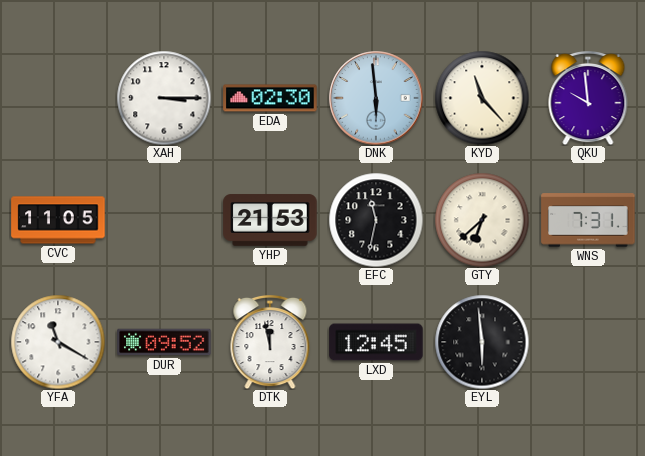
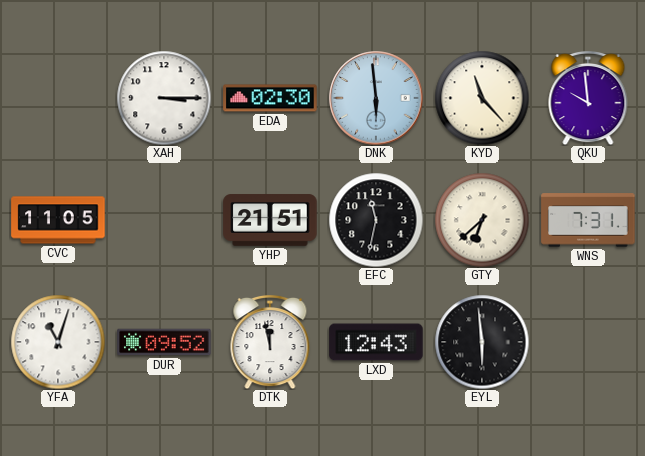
YHP: 21:53 -> 21:51 (270, 220)
YFA: 11:20 -> 11:03 (58, 342)
LXD: 12:45 -> 12:43 (376, 342)
